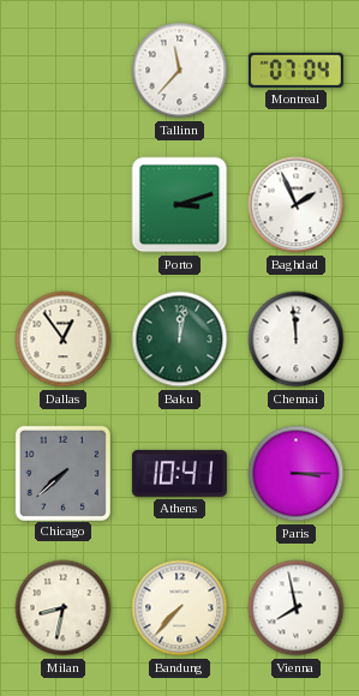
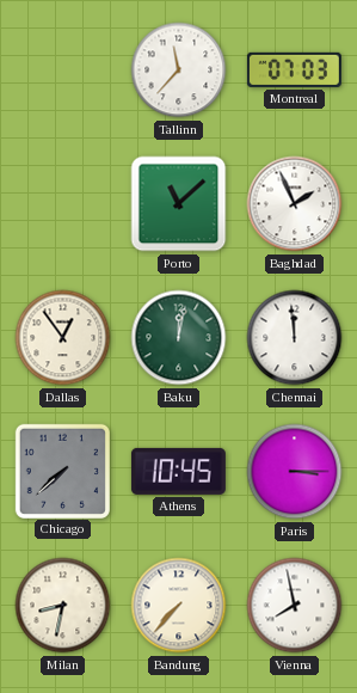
Montreal: 07:04 -> 07:03 (294, 69)
Porto: 3:12 -> 11:08 (179, 204)
Athens: 10:41 -> 10:45 (178, 471)
